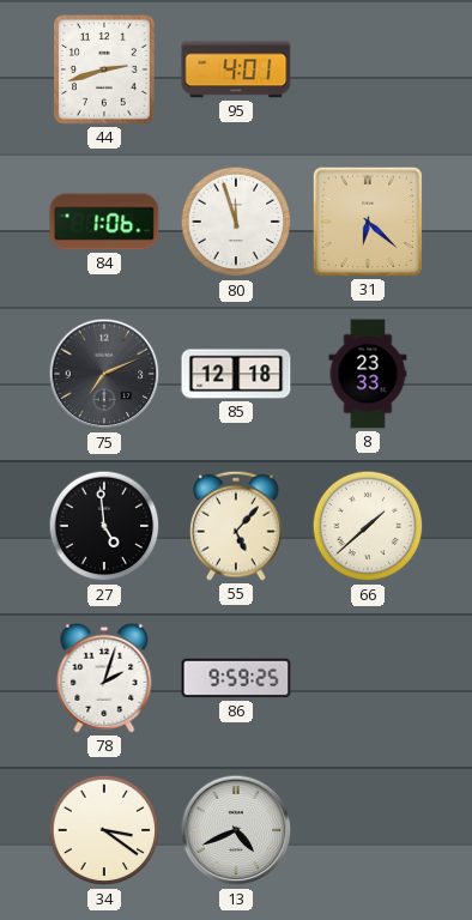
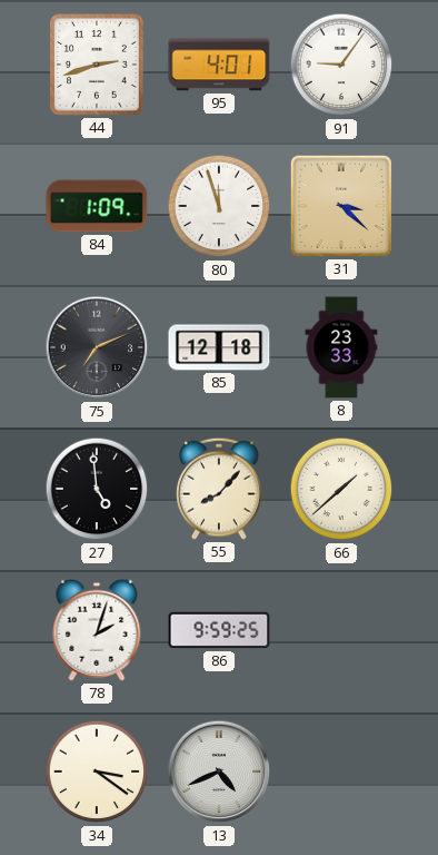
91: none -> 9:06 (341, 65)
84: 1:06 -> 1:09 (97, 206)
31: 6:22 -> 3:22 (341, 206)
55: 5:07 -> 8:07 (219, 489)
